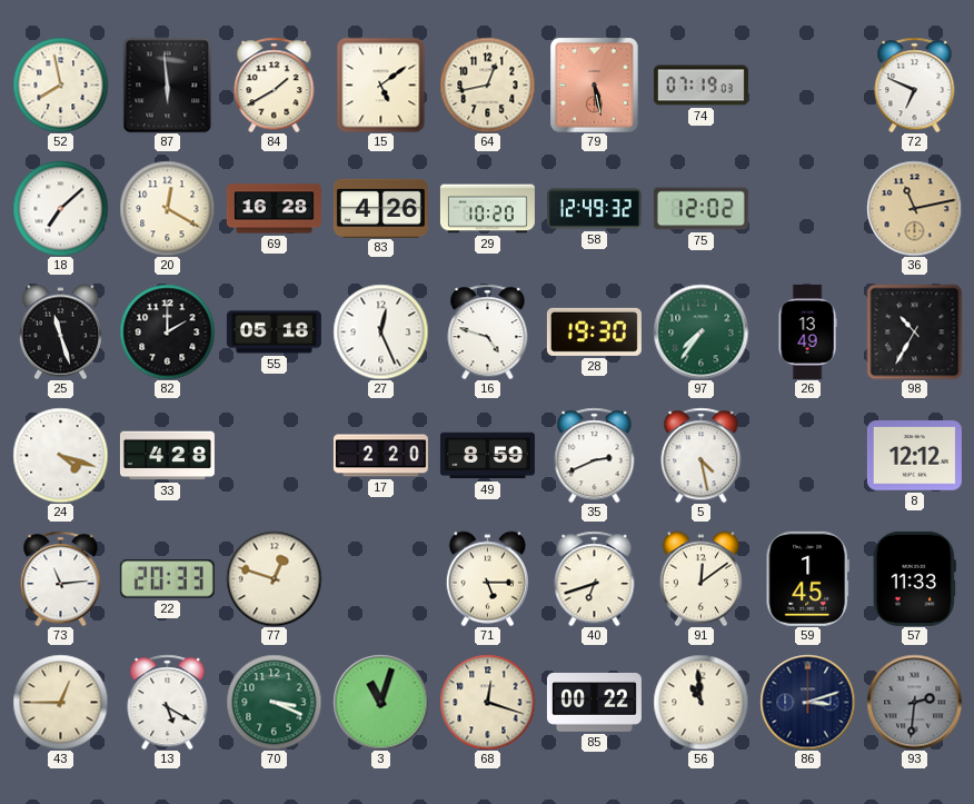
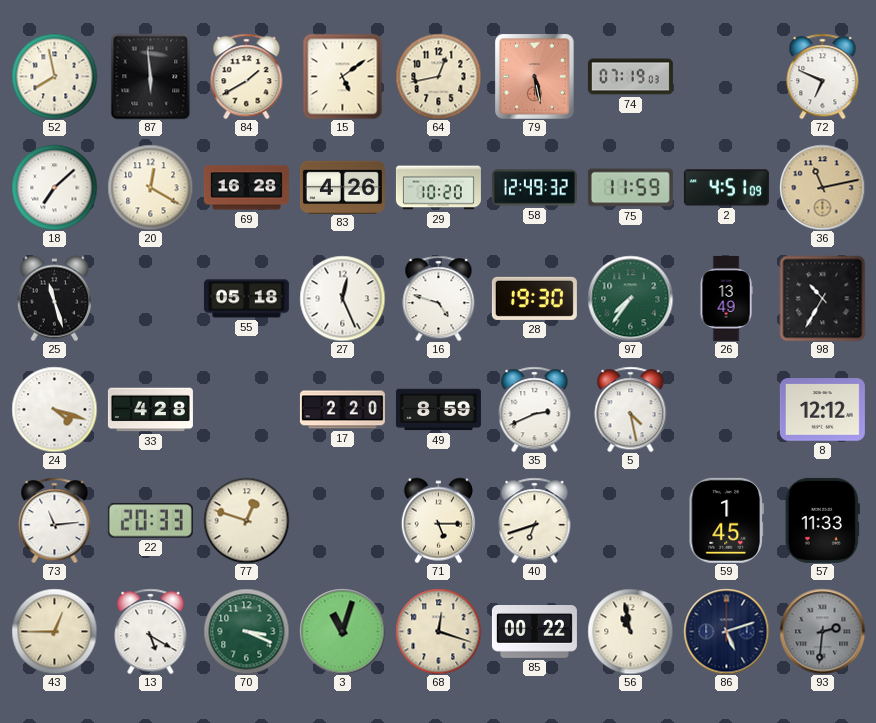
75: 12:02 -> 11:59 (630, 188)
2: none -> 4:51 (726, 188)
82: 2:00 -> none (167, 331)
91: 12:09 -> none (700, 578)
56: 10:59 -> 10:58 (630, 631)
86: 3:12 -> 5:12 (726, 631)
